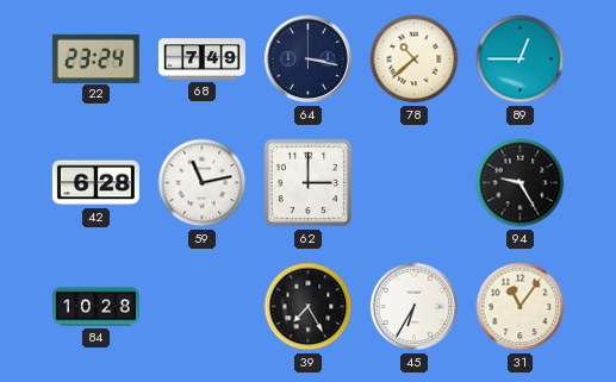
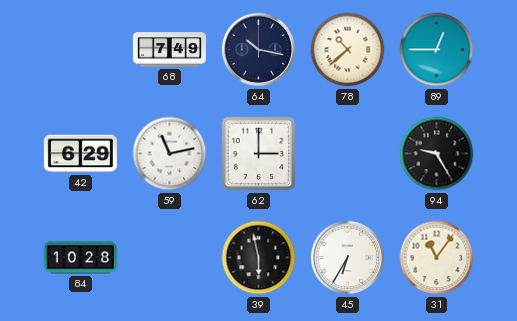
22: 23:24 -> none (95, 58)
64: 3:17 -> 10:17 (259, 50)
42: 6:28 -> 6:29 (80, 154)
39: 7:25 -> 5:58 (259, 258)
